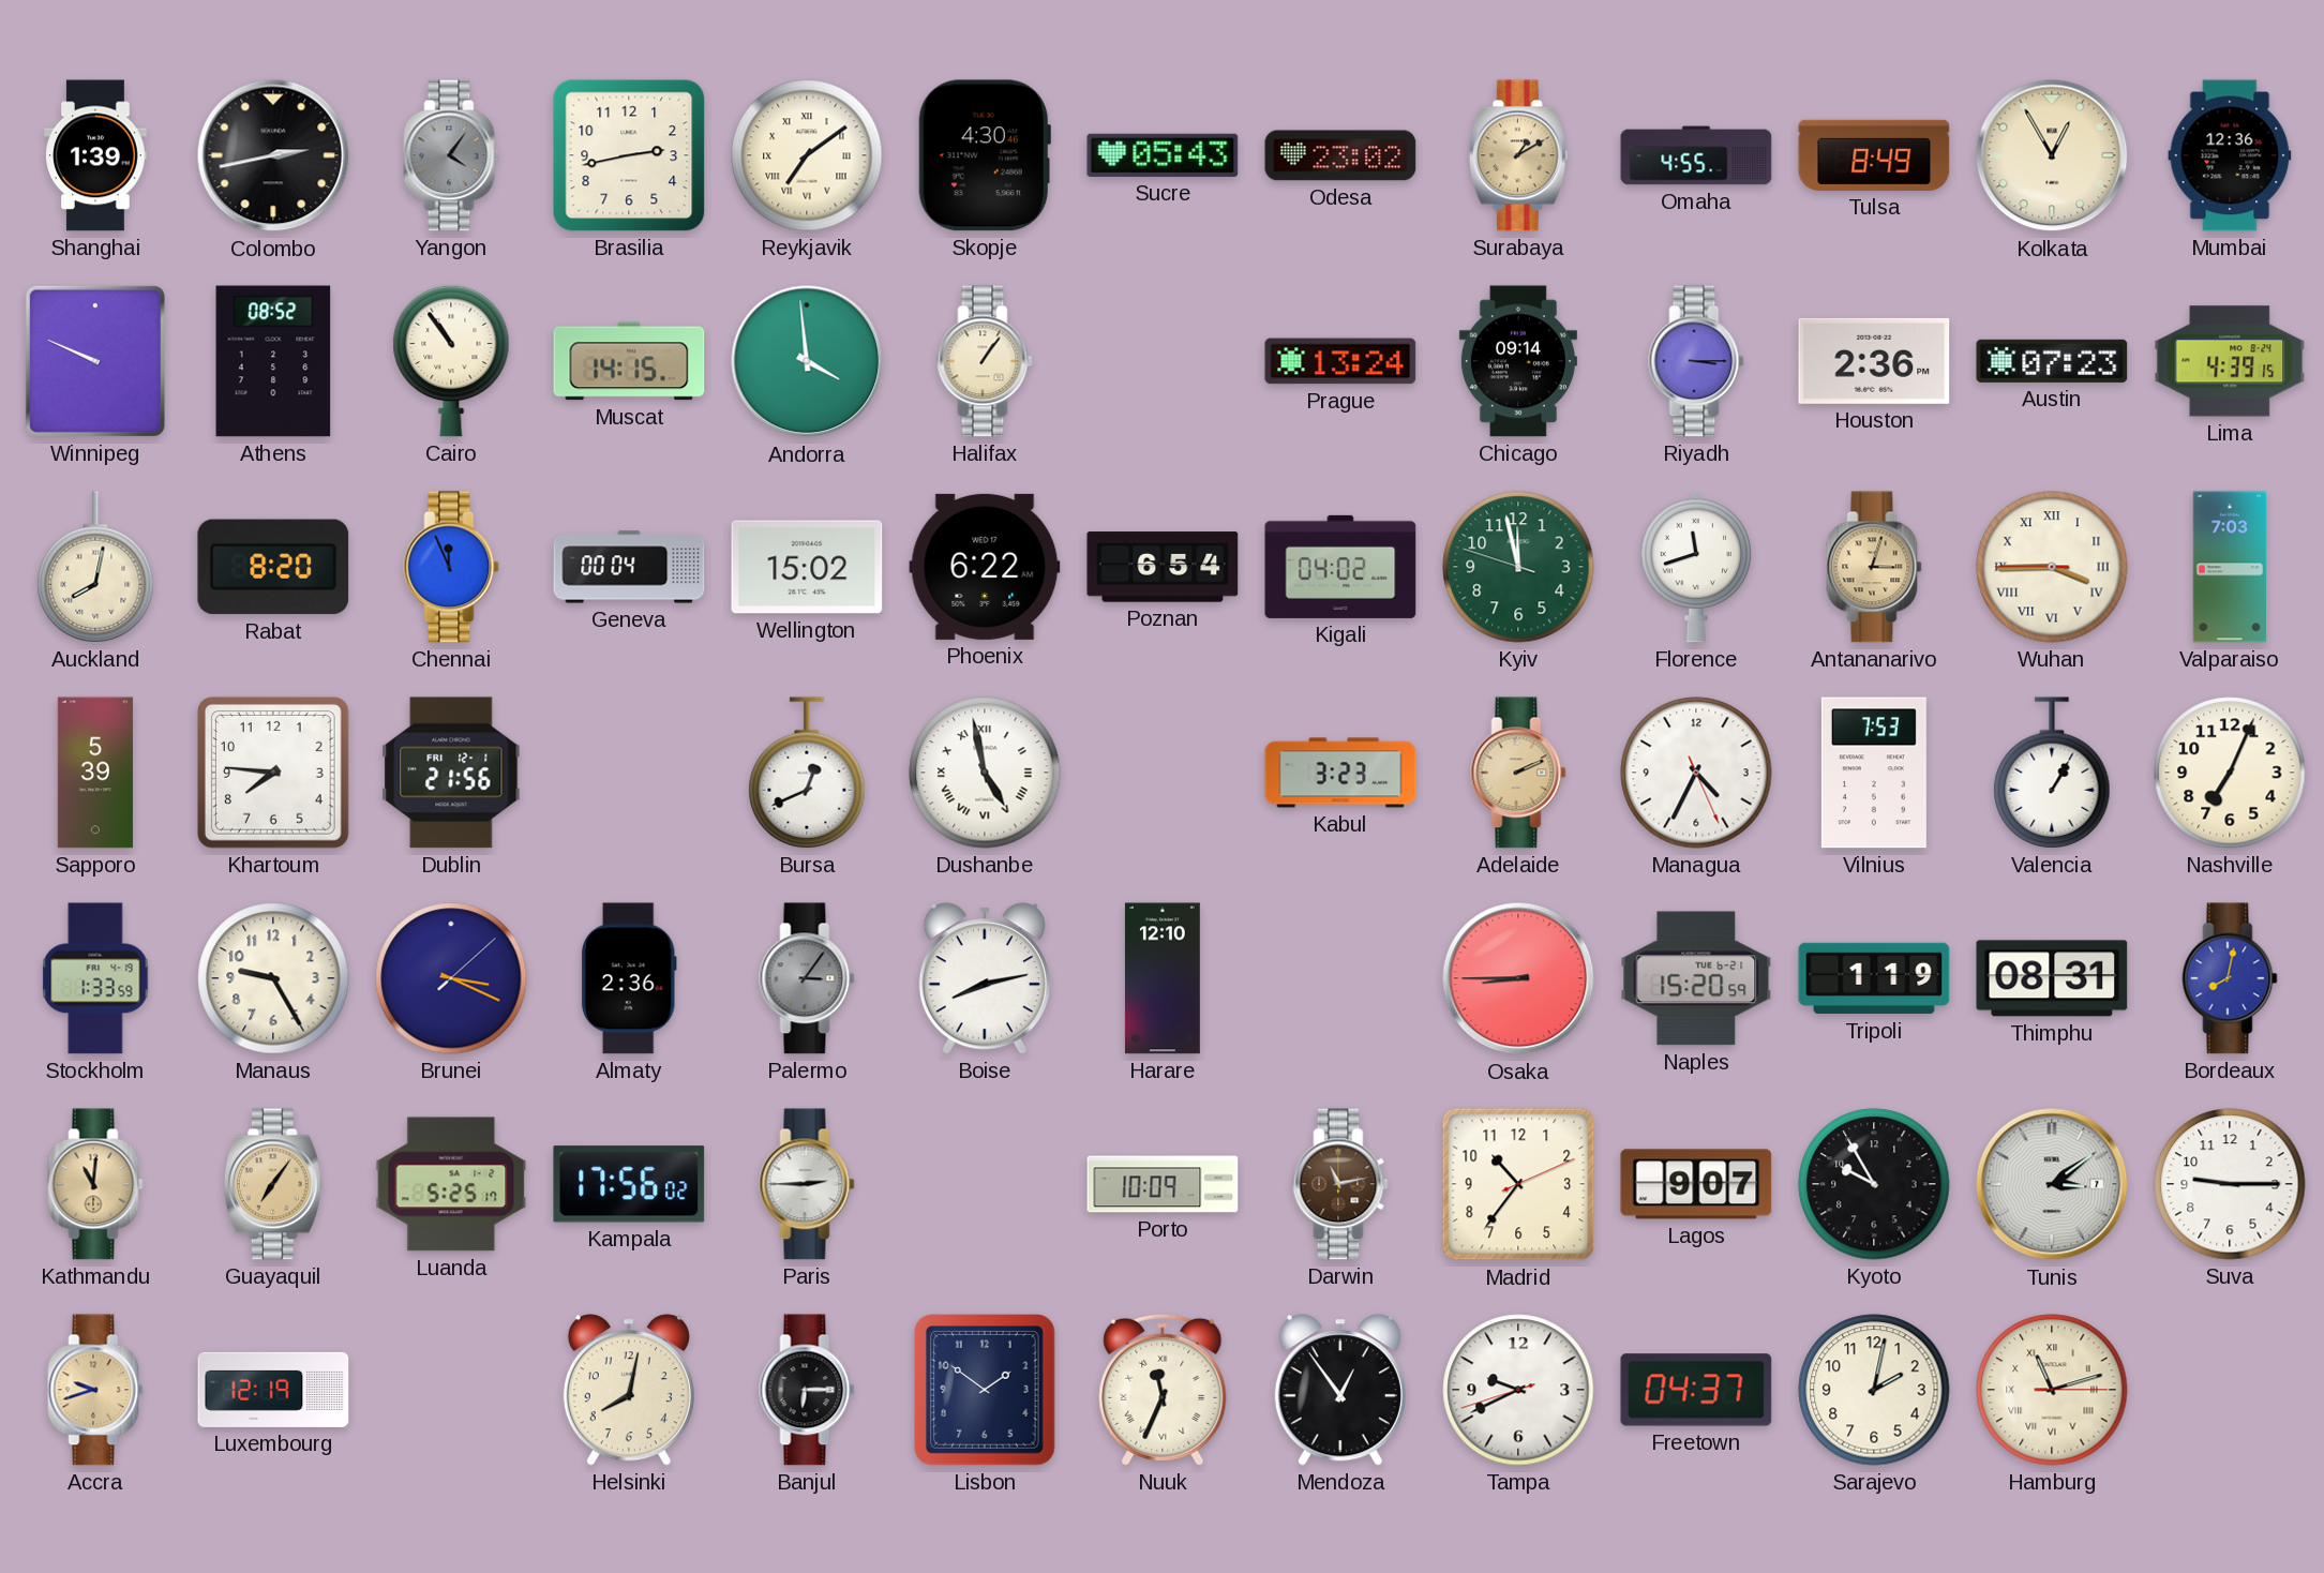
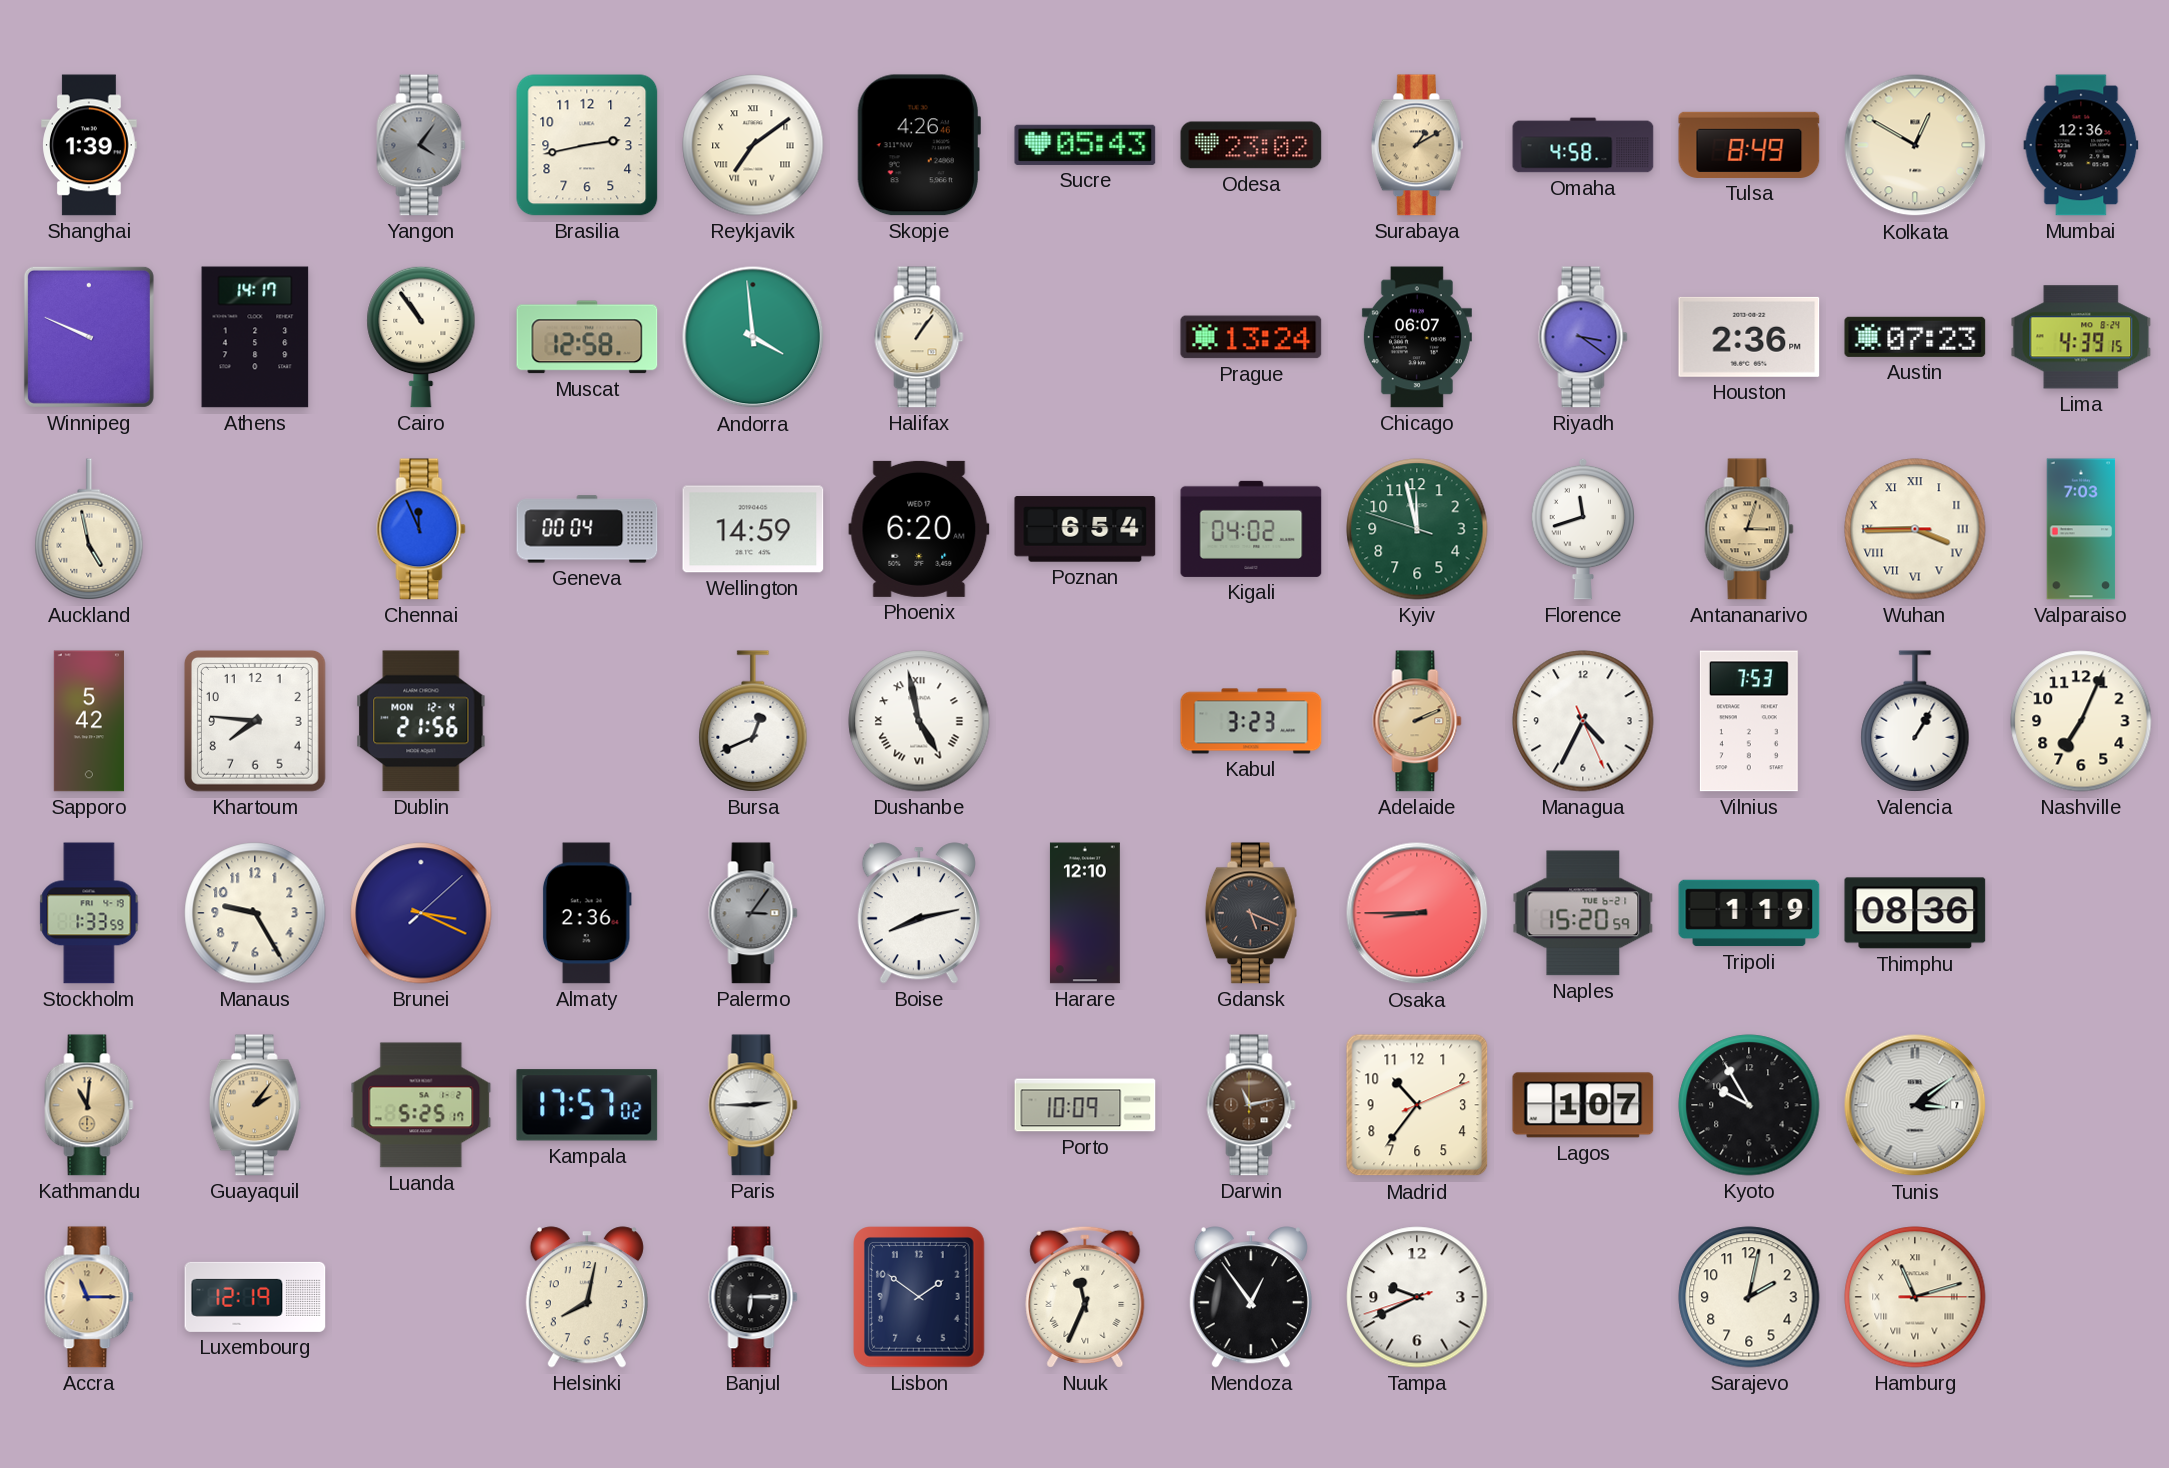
Colombo: 2:43 -> none (273, 155)
Skopje: 4:30 -> 4:26 (919, 145)
Omaha: 4:55 -> 4:58 (1583, 145)
Kolkata: 12:55 -> 12:50 (1915, 145)
Athens: 08:52 -> 14:17 (255, 337)
Muscat: 14:15 -> 12:58 (587, 337)
Chicago: 09:14 -> 06:07 (1417, 337)
Riyadh: 3:15 -> 3:21 (1583, 337)
Auckland: 8:02 -> 4:58 (89, 529)
Rabat: 8:20 -> none (273, 567)
Wellington: 15:02 -> 14:59 (753, 529)
Phoenix: 6:22 -> 6:20 (919, 529)
Sapporo: 5:39 -> 5:42 (89, 721)
Dublin date: FRI 12-1 -> MON 12-4 (421, 721)
Gdansk: none -> 5:19 (1251, 913)
Thimphu: 08:31 -> 08:36 (1915, 913)
Bordeaux: 8:02 -> none (2230, 978)
Guayaquil: 7:06 -> 2:06 (255, 1105)
Kampala: 17:56 -> 17:57 (587, 1105)
Lagos: 9:07 -> 1:07 (1583, 1105)
Suva: 9:15 -> none (2230, 1184)
Accra: 9:42 -> 11:15 (89, 1297)
Freetown: 04:37 -> none (1696, 1390)
